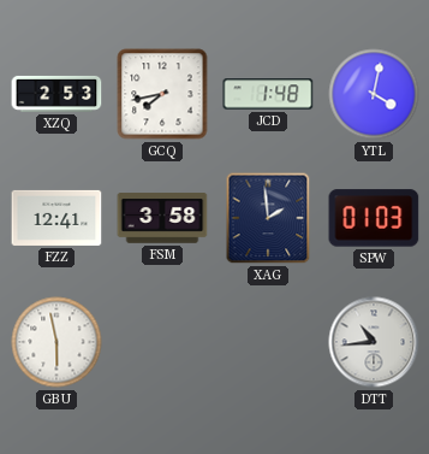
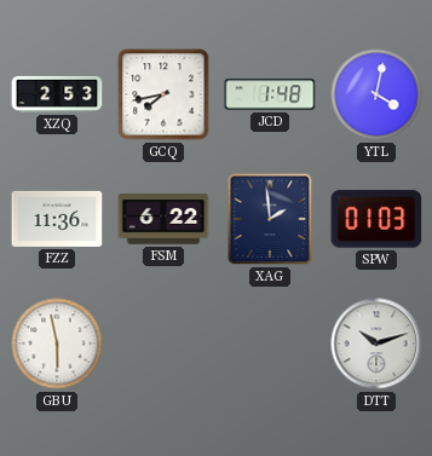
FZZ: 12:41 -> 11:36 (57, 219)
FSM: 3:58 -> 6:22 (163, 219)
DTT: 10:44 -> 10:12 (376, 344)
